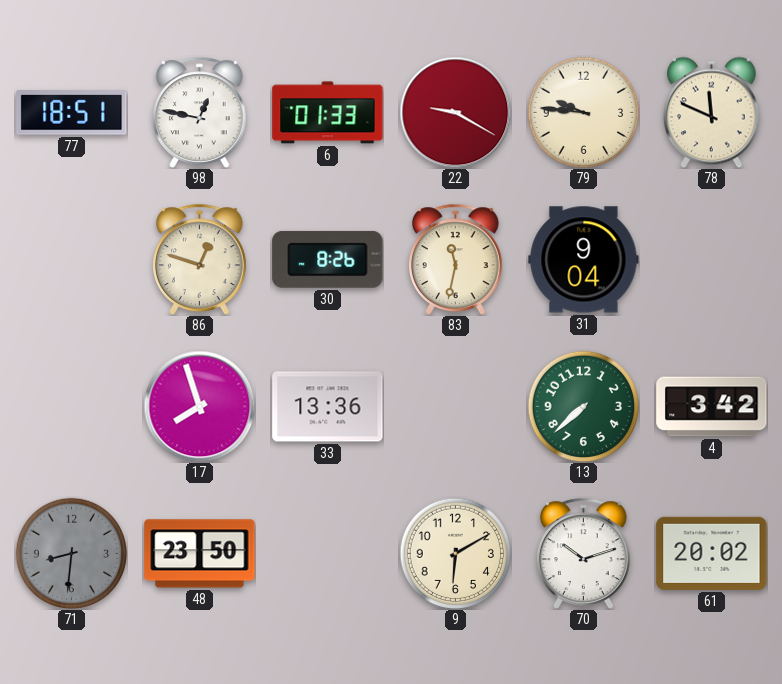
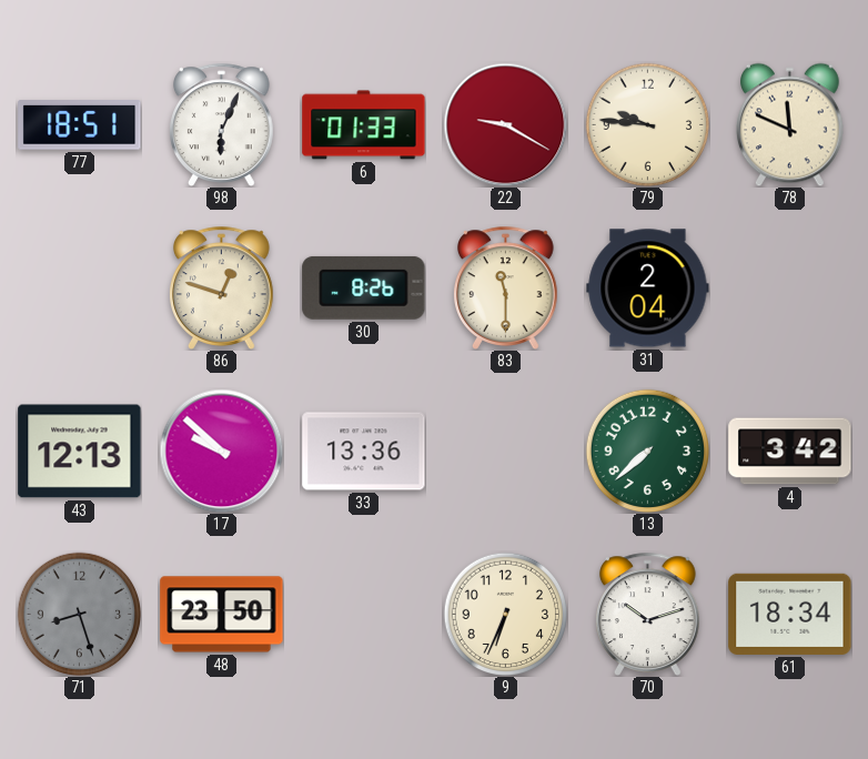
98: 12:47 -> 6:04 (222, 124)
83: 11:32 -> 11:30 (506, 287)
31: 9:04 -> 2:04 (648, 289)
43: none -> 12:13 (80, 452)
17: 7:57 -> 9:52 (221, 451)
71: 8:31 -> 8:27 (79, 614)
9: 6:10 -> 6:34 (505, 614)
61: 20:02 -> 18:34 (790, 614)
